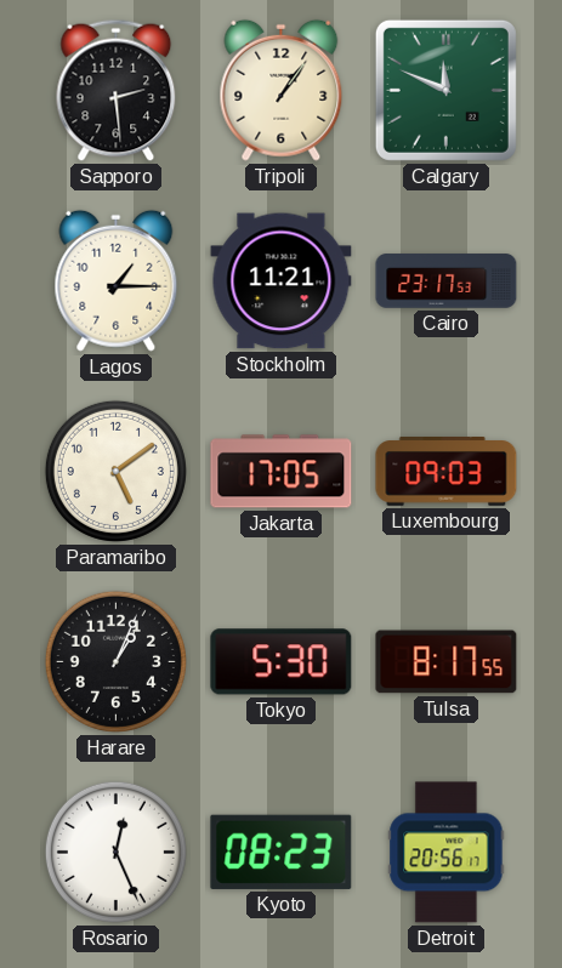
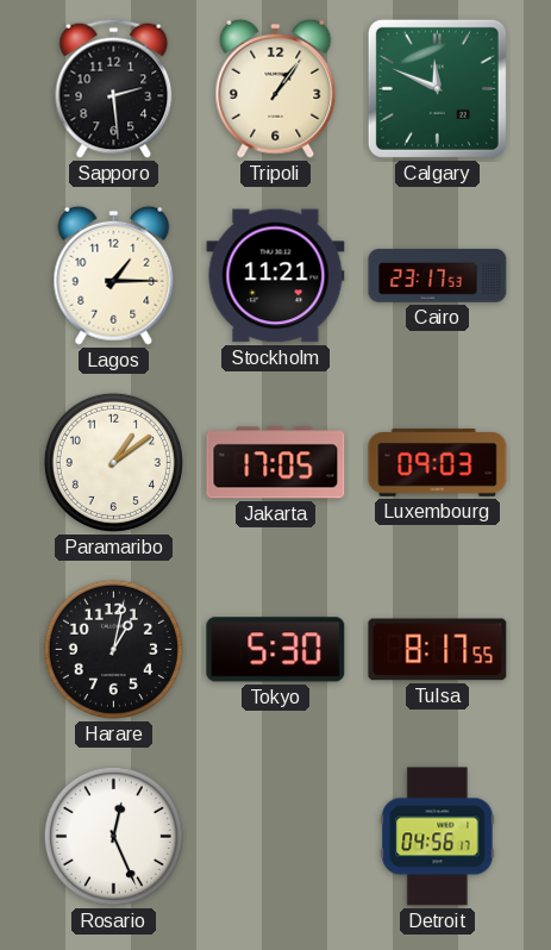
Paramaribo: 5:09 -> 1:09 (113, 462)
Harare: 1:04 -> 1:02 (113, 649)
Kyoto: 08:23 -> none (282, 852)
Detroit: 20:56 -> 04:56 (438, 837)
